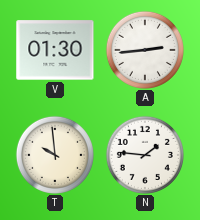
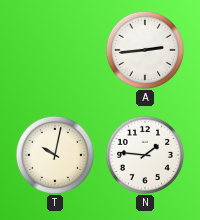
V: 01:30 -> none (55, 50)
T: 9:59 -> 10:02 (55, 155)
